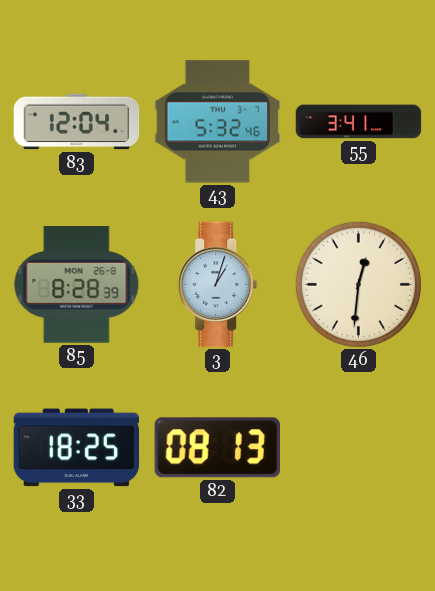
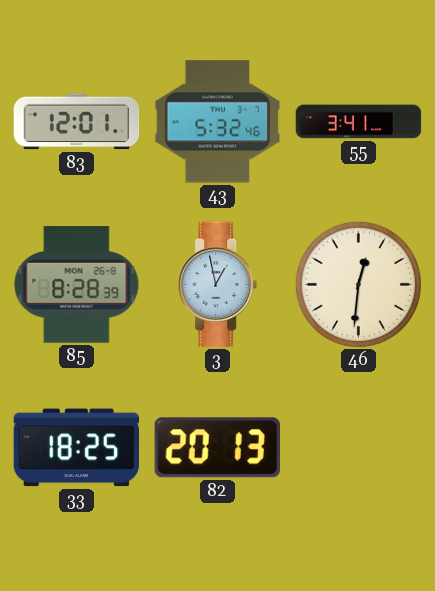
83: 12:04 -> 12:01 (77, 122)
3: 1:03 -> 12:58 (218, 285)
82: 08:13 -> 20:13 (217, 448)
